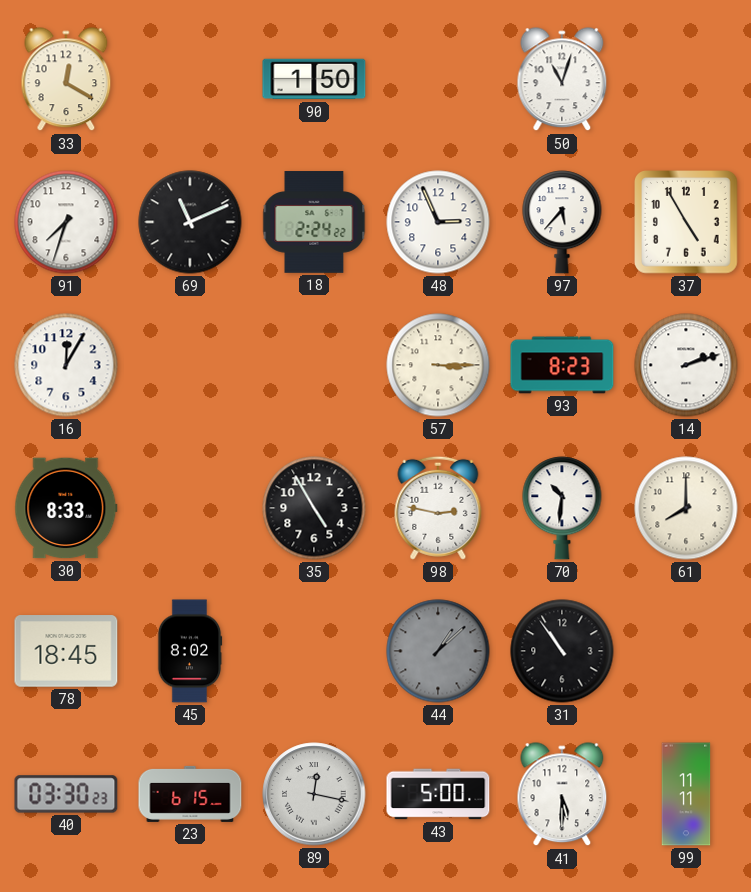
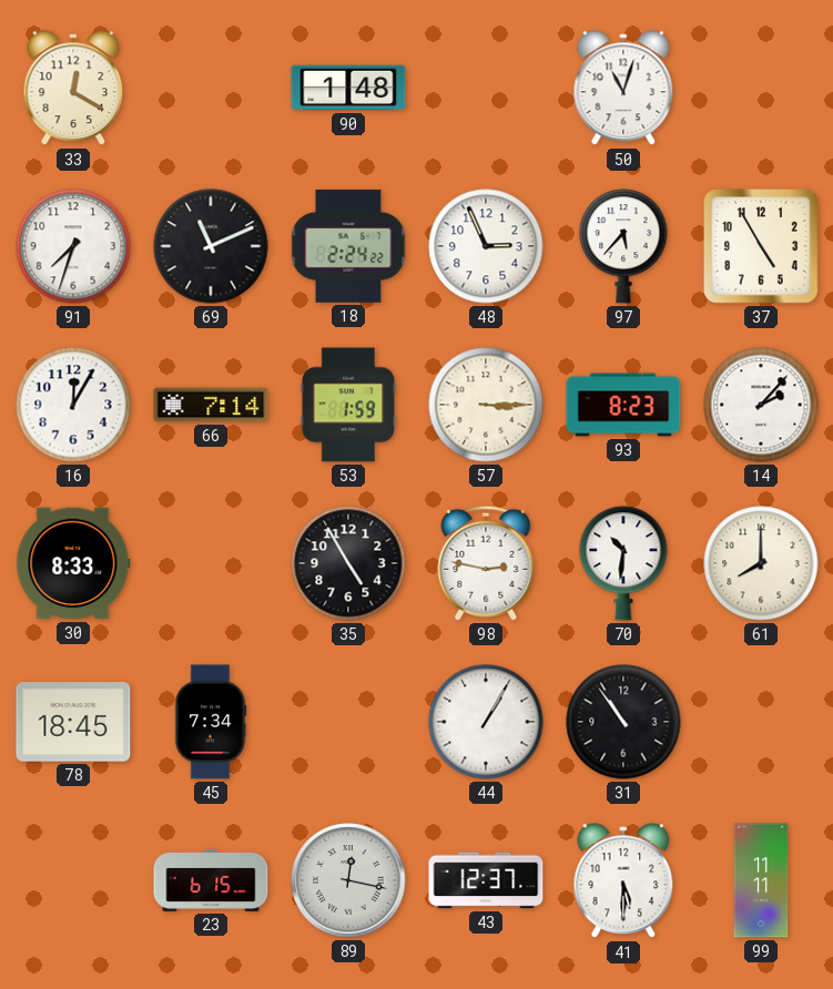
90: 1:50 -> 1:48 (348, 88)
66: none -> 7:14 (211, 405)
53: none -> 1:59 (348, 405)
14: 2:12 -> 2:07 (761, 405)
45: 8:02 -> 7:34 (211, 722)
44: 1:08 -> 1:05 (486, 722)
44 dial: grey -> white (486, 722)
40: 03:30 -> none (66, 794)
43: 5:00 -> 12:37 (486, 880)
